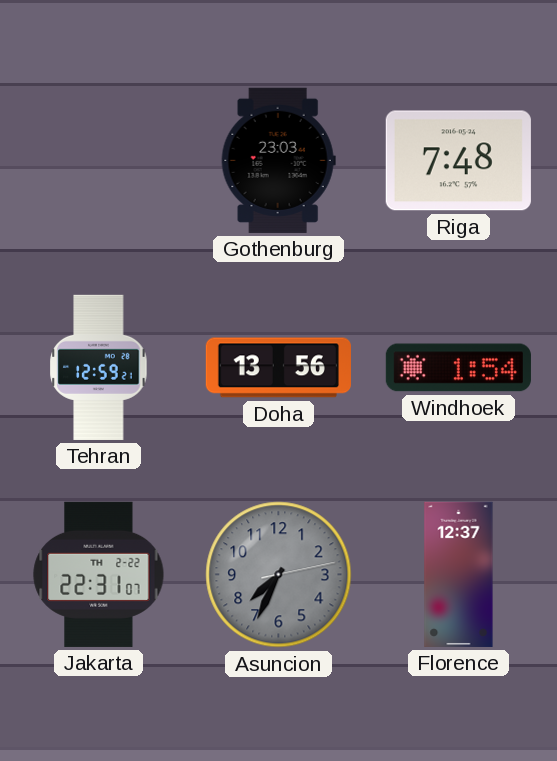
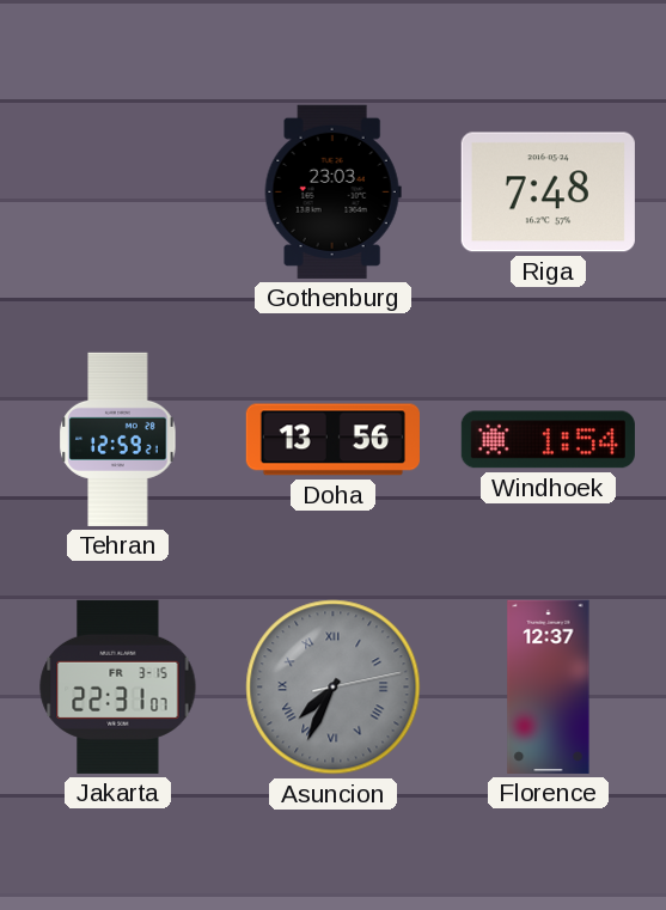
Jakarta date: TH 2-22 -> FR 3-15 (118, 686)
Asuncion numerals: Arabic -> Roman (334, 688)
